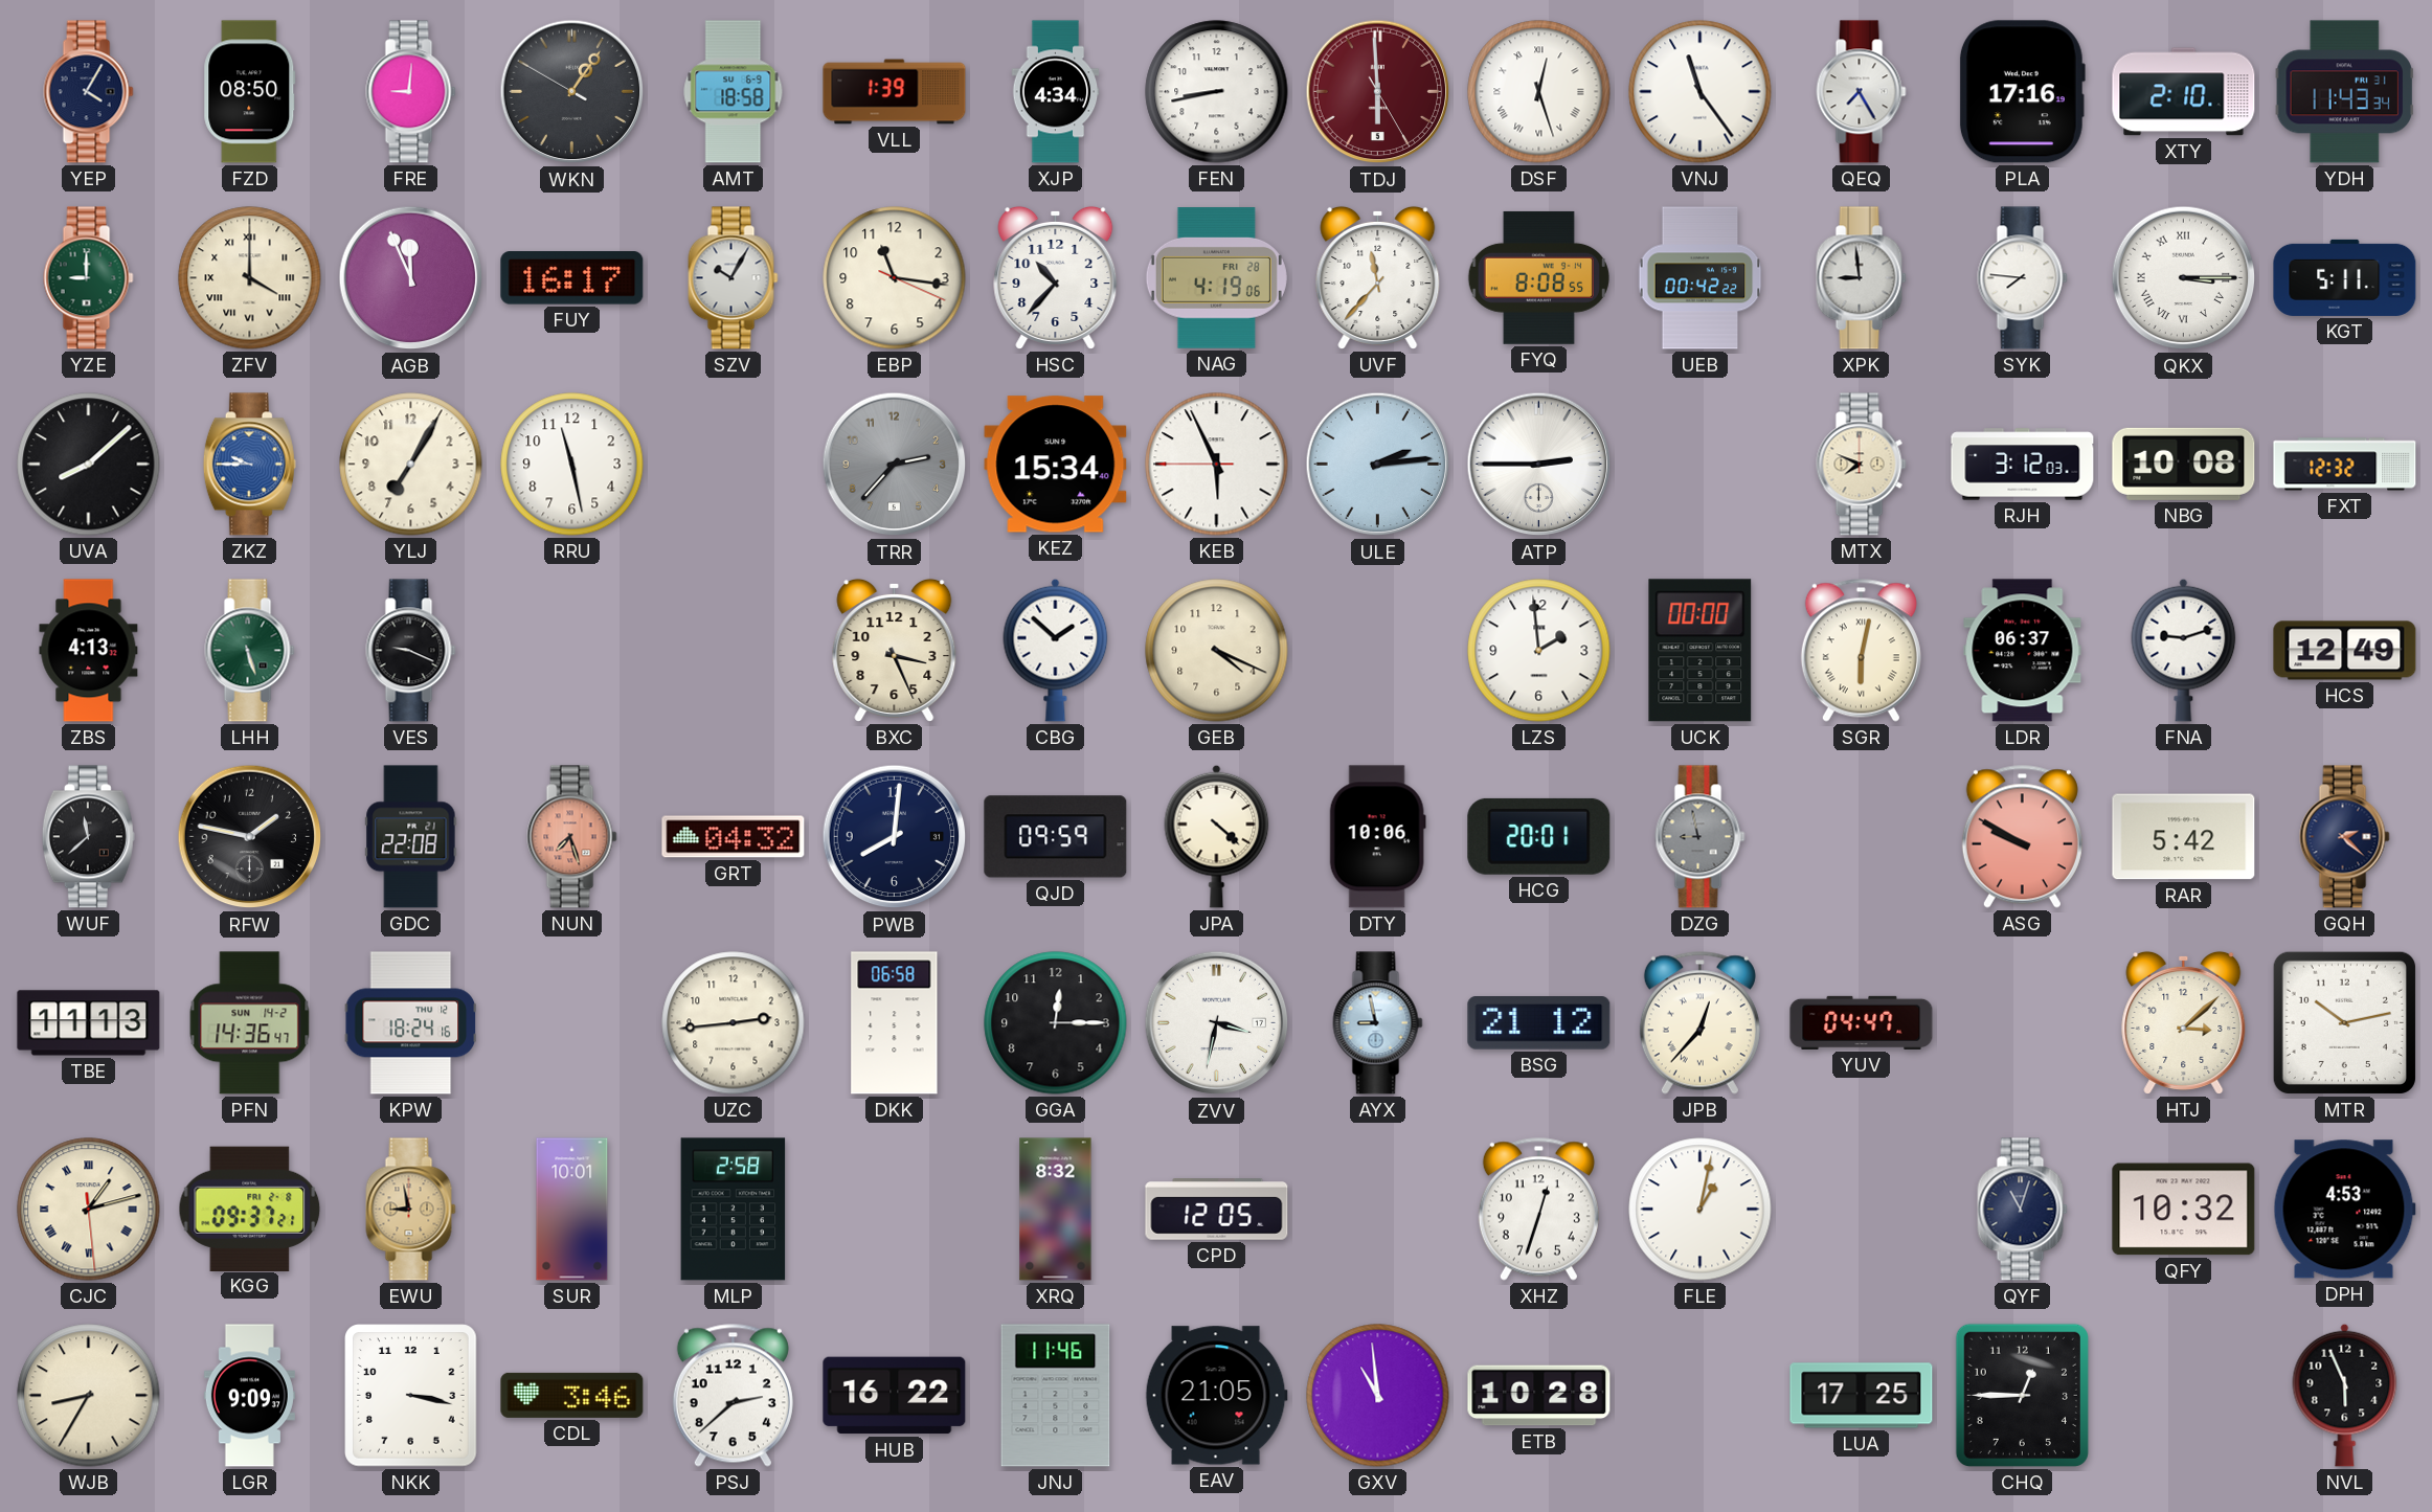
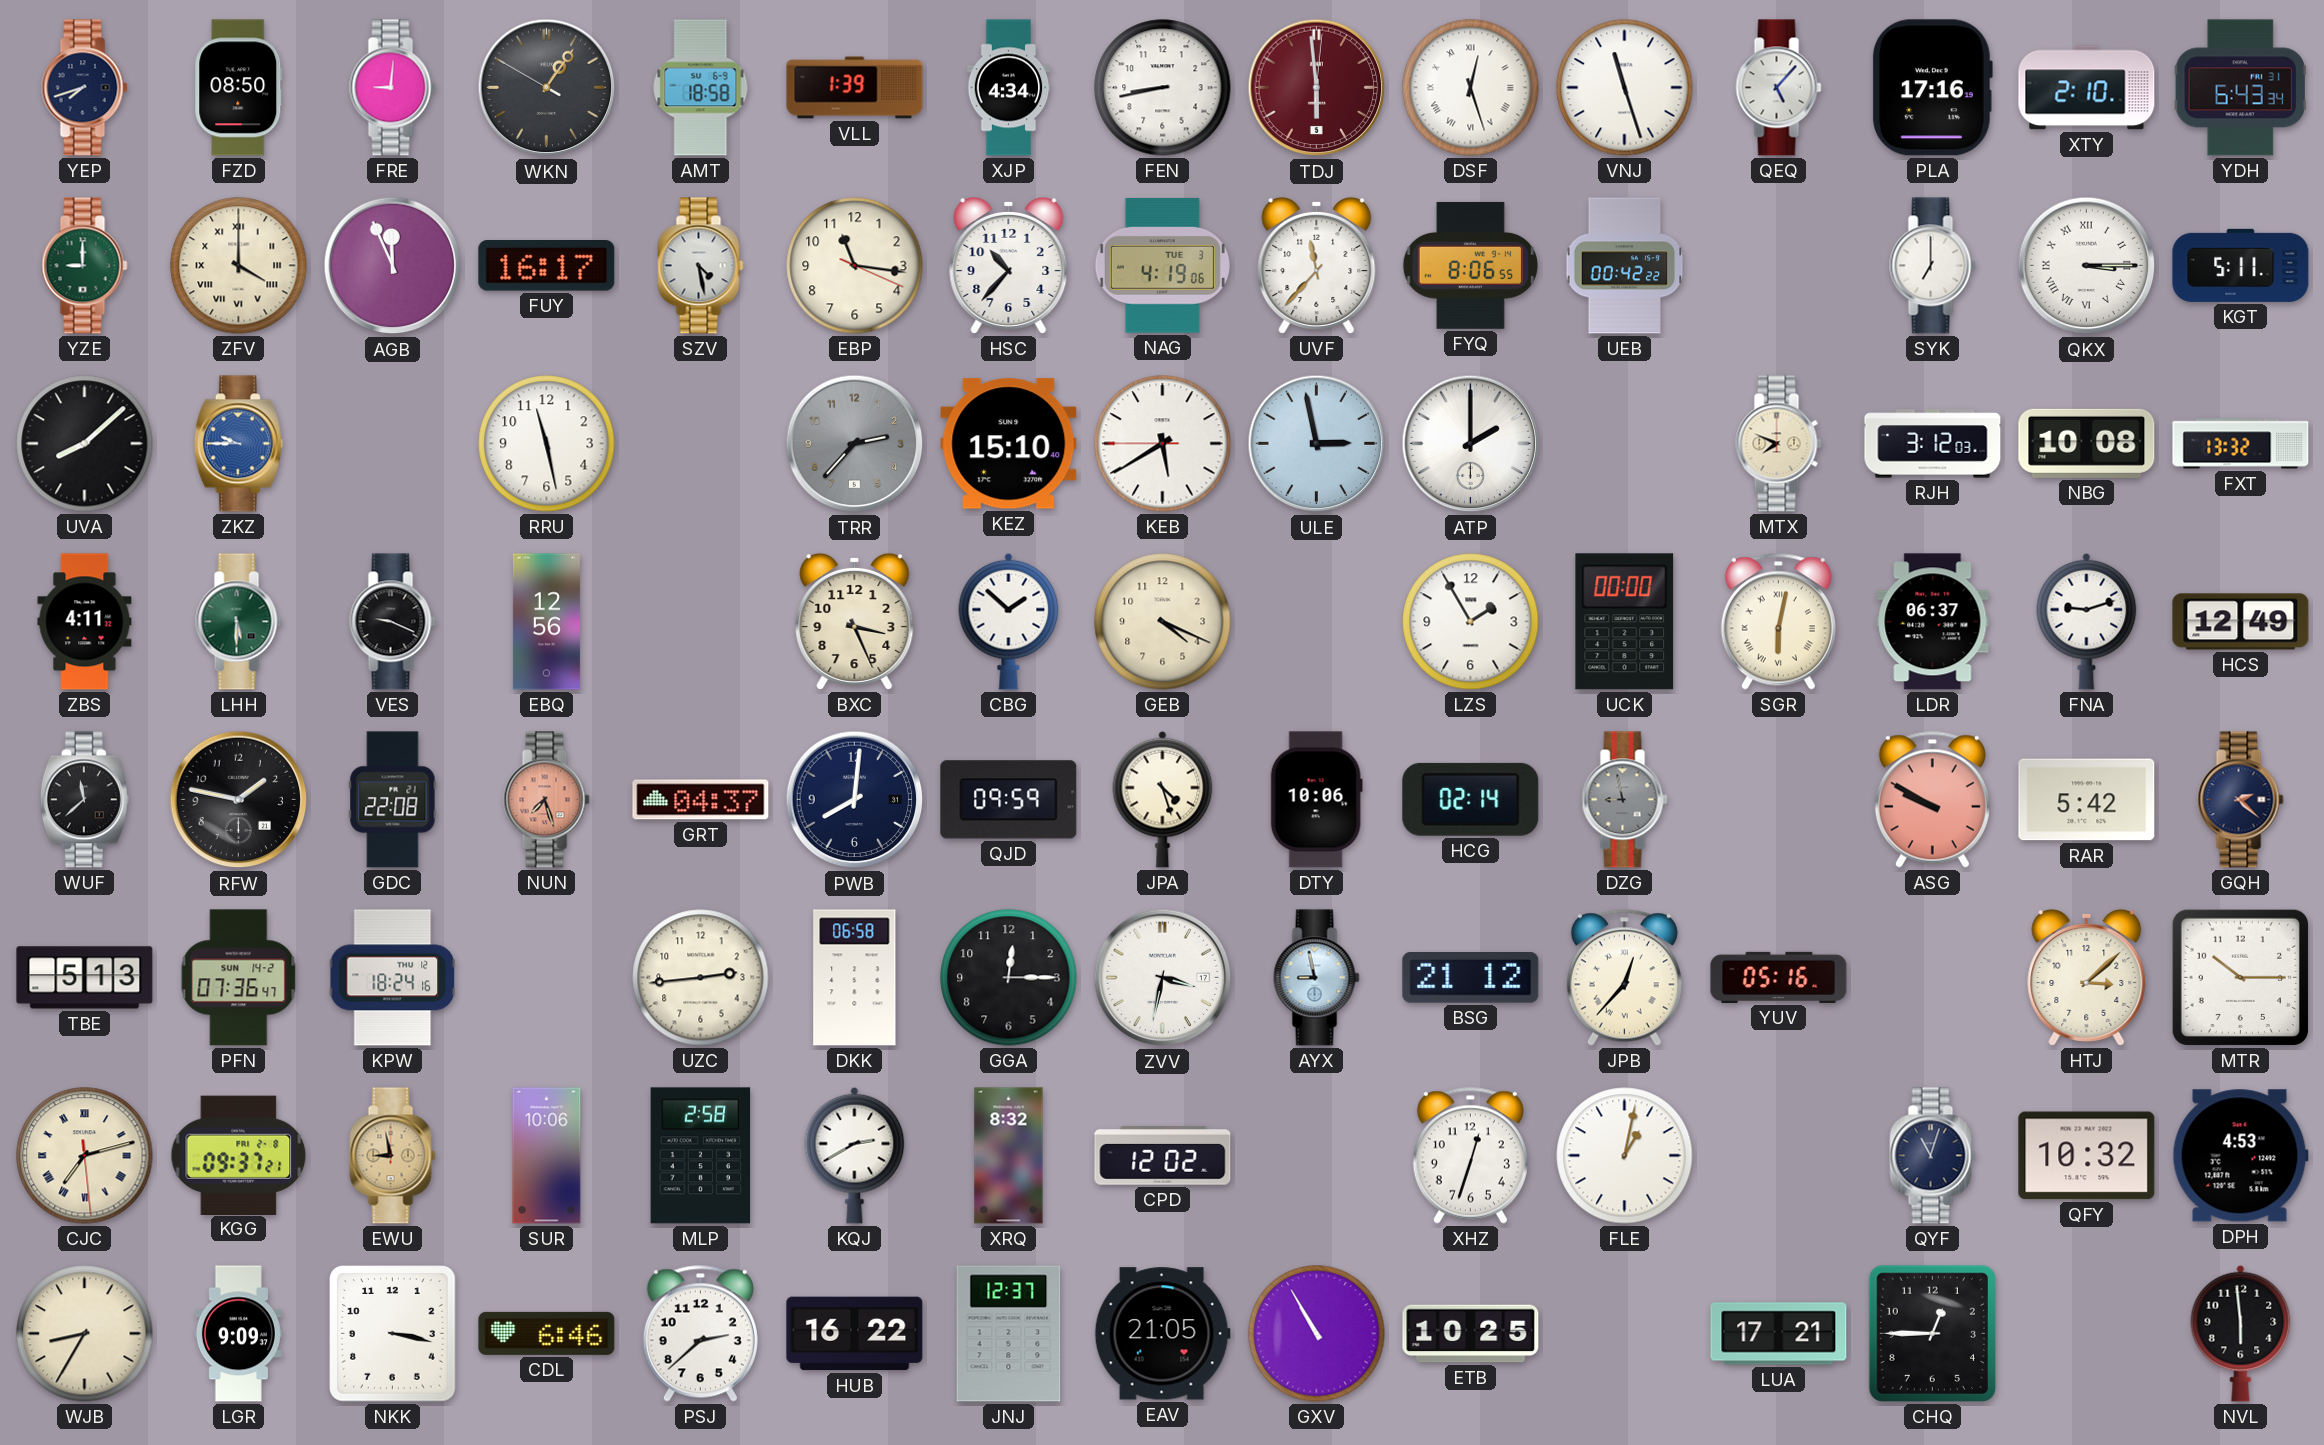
YEP: 4:05 -> 7:42 (85, 88)
TDJ: 5:59:25 -> 5:59:01 (1317, 88)
VNJ: 11:24 -> 11:27 (1625, 88)
QEQ: 7:25 -> 5:07 (1779, 88)
YDH: 11:43 -> 6:43 (2240, 88)
SZV: 10:05 -> 4:28 (701, 266)
NAG date: FRI 28 -> TUE 3 (1162, 266)
FYQ: 8:08 -> 8:06 (1470, 265)
XPK: 8:59 -> none (1862, 278)
SYK: 7:46 -> 7:00 (1933, 266)
YLJ: 7:05 -> none (411, 465)
KEZ: 15:34 -> 15:10 (1009, 444)
KEB: 5:55 -> 5:39 (1163, 444)
ULE: 2:14 -> 2:58 (1317, 444)
ATP: 2:45 -> 2:00 (1471, 444)
FXT: 12:32 -> 13:32 (2241, 444)
ZBS: 4:13 -> 4:11 (85, 622)
LHH: 5:27 -> 5:30 (239, 622)
EBQ: none -> 12:56 (546, 622)
LZS: 1:59 -> 1:55 (1471, 622)
GRT: 04:32 -> 04:37 (701, 800)
JPA: 4:22 -> 4:27 (1163, 799)
HCG: 20:01 -> 02:14 (1471, 799)
TBE: 11:13 -> 5:13 (85, 978)
PFN: 14:36 -> 07:36 (239, 978)
YUV: 04:47 -> 05:16 (1779, 977)
MTR: 10:13 -> 10:15 (2240, 977)
CJC: 1:12 -> 7:12 (85, 1156)
SUR: 10:01 -> 10:06 (547, 1156)
KQJ: none -> 2:40 (855, 1155)
CPD: 12:05 -> 12:02 (1163, 1156)
CDL: 3:46 -> 6:46 (547, 1333)
JNJ: 11:46 -> 12:37 (1009, 1334)
GXV: 10:59 -> 10:55 (1317, 1334)
ETB: 10:28 -> 10:25 (1471, 1334)
LUA: 17:25 -> 17:21 (1779, 1334)
NVL: 5:56 -> 5:59 (2241, 1333)
